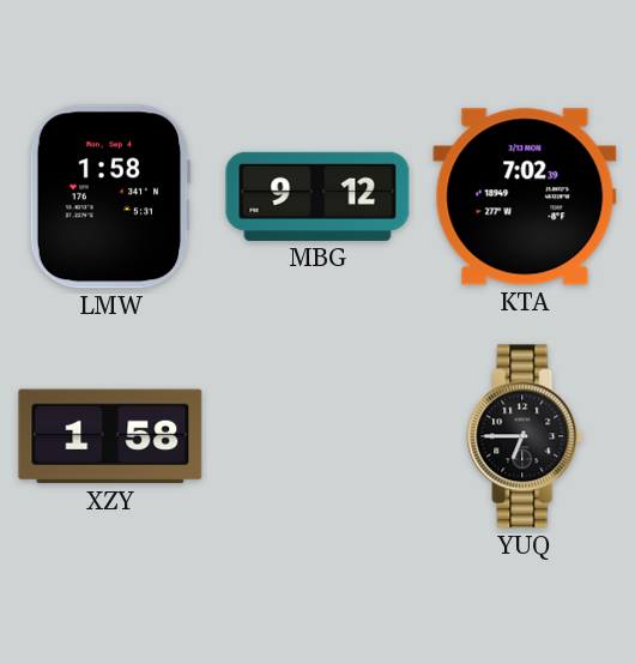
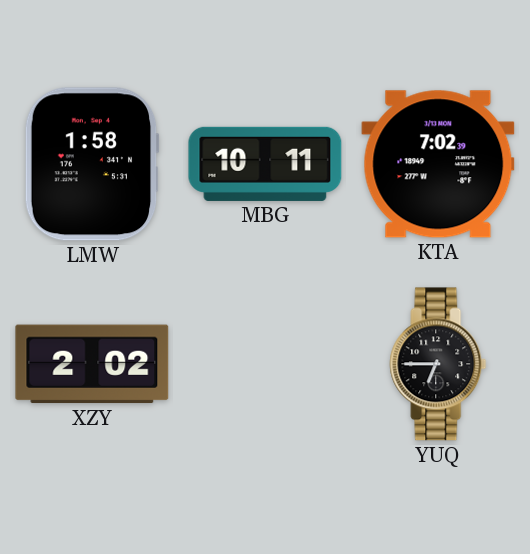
MBG: 9:12 -> 10:11 (265, 164)
XZY: 1:58 -> 2:02 (92, 364)
